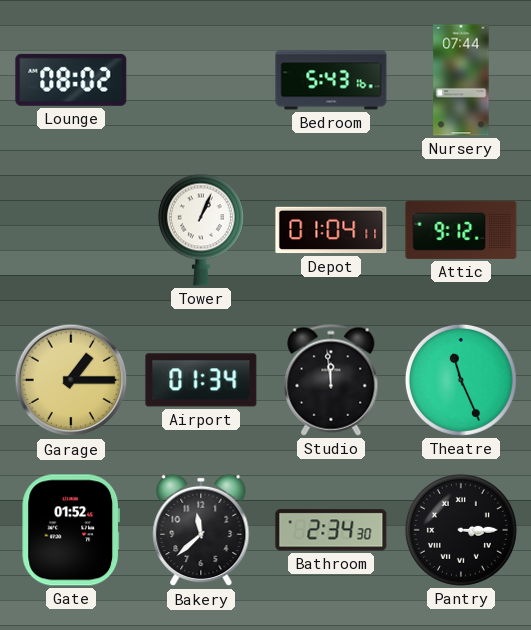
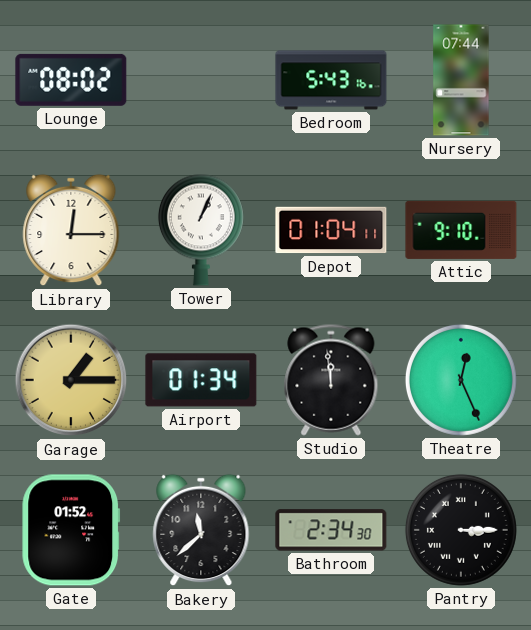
Library: none -> 12:15 (71, 230)
Attic: 9:12 -> 9:10 (461, 230)
Theatre: 11:26 -> 12:26 (461, 380)
